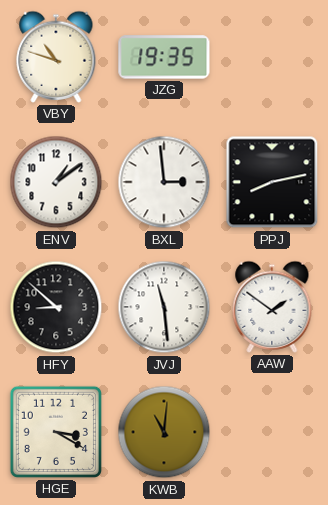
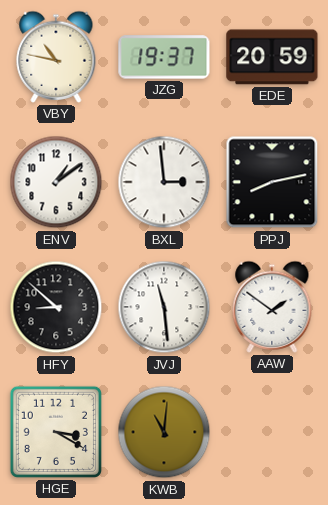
VBY: 10:48 -> 10:47 (56, 57)
JZG: 19:35 -> 19:37 (164, 57)
EDE: none -> 20:59 (272, 57)
